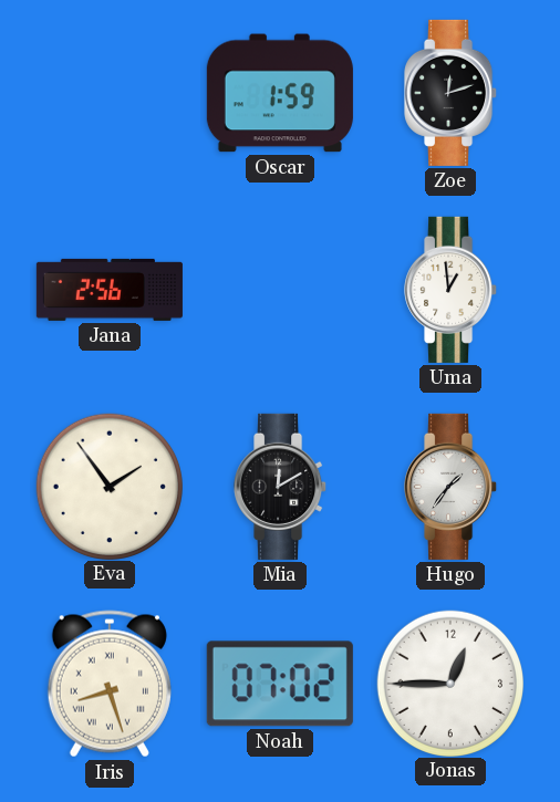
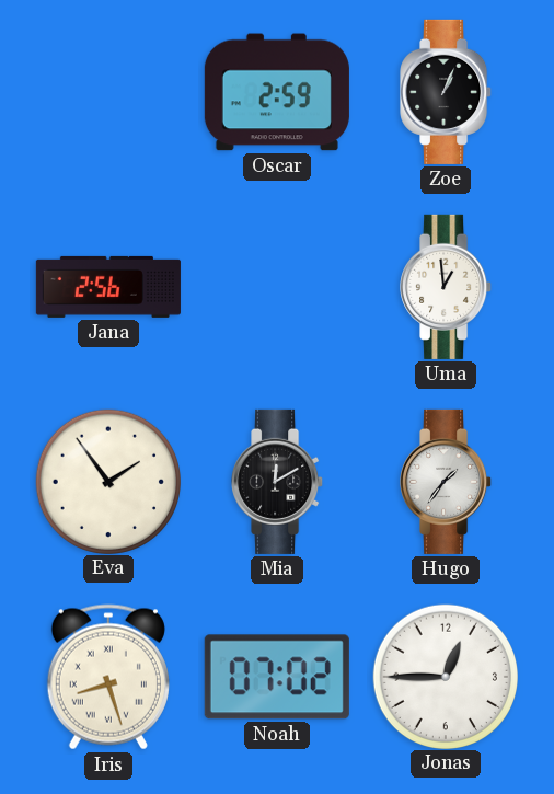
Oscar: 1:59 -> 2:59 (277, 92)
Zoe: 12:12 -> 1:04 (447, 92)
